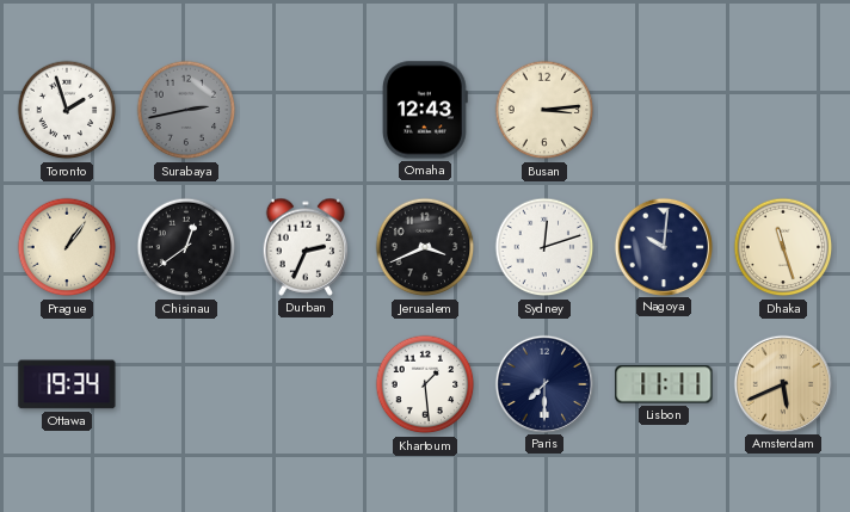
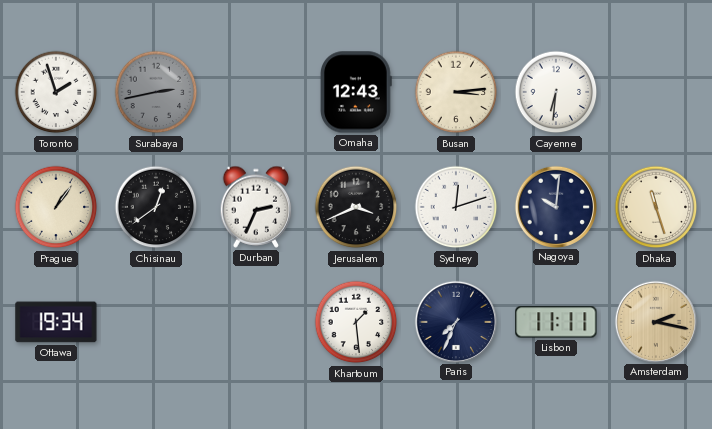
Cayenne: none -> 6:31 (556, 92)
Paris: 7:30 -> 7:34 (456, 321)
Amsterdam: 5:41 -> 2:17 (656, 321)
